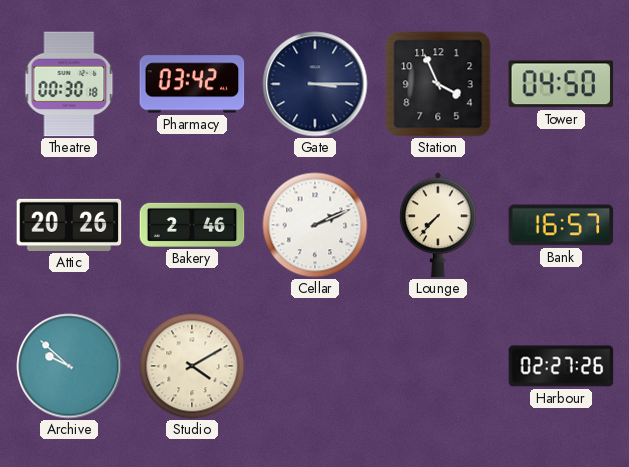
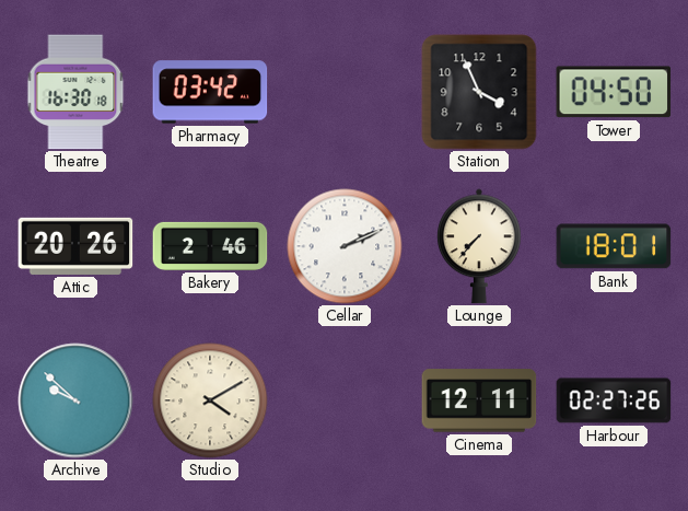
Theatre: 00:30 -> 16:30 (75, 92)
Gate: 3:15 -> none (315, 84)
Bank: 16:57 -> 18:01 (614, 246)
Cinema: none -> 12:11 (479, 400)
